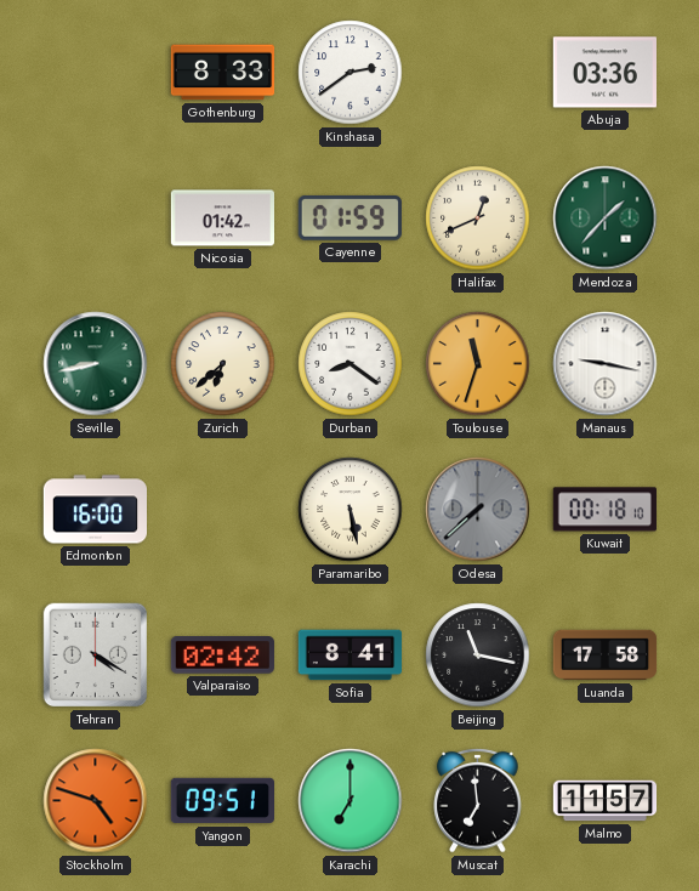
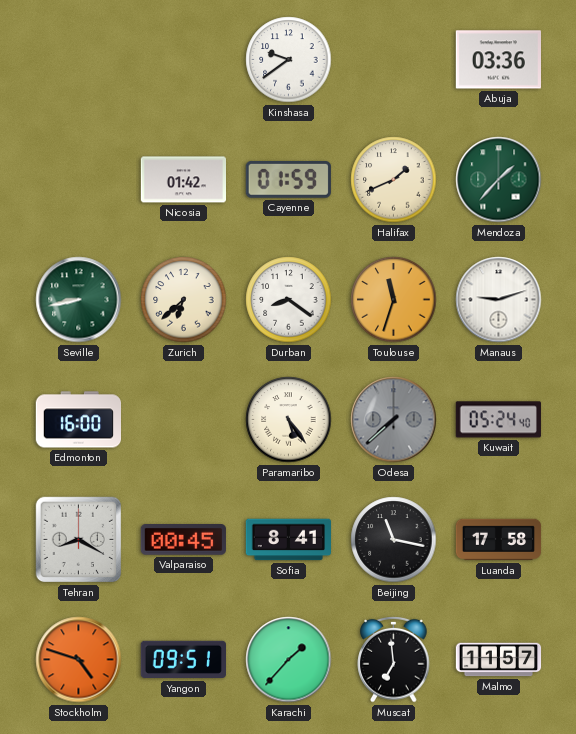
Gothenburg: 8:33 -> none (223, 73)
Kinshasa: 2:39 -> 9:39 (289, 60)
Halifax: 12:41 -> 1:41 (394, 180)
Manaus: 9:17 -> 9:12 (499, 300)
Paramaribo: 5:28 -> 5:24 (289, 420)
Kuwait: 00:18 -> 05:24 (498, 420)
Tehran: 4:20 -> 8:20 (79, 540)
Valparaiso: 02:42 -> 00:45 (183, 540)
Karachi: 7:00 -> 1:37 (289, 660)
